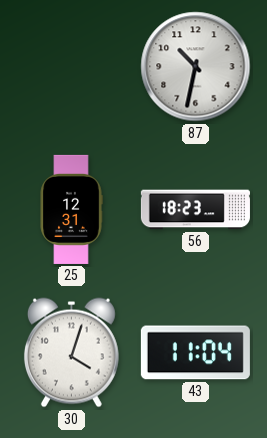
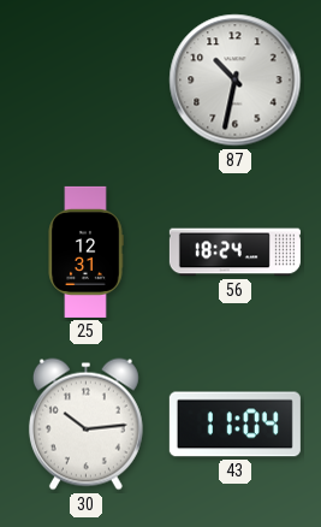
56: 18:23 -> 18:24 (234, 253)
30: 4:03 -> 10:14 (85, 425)
